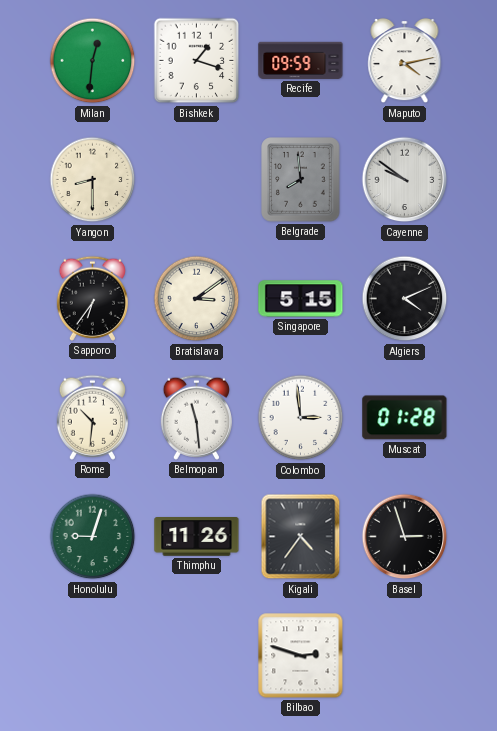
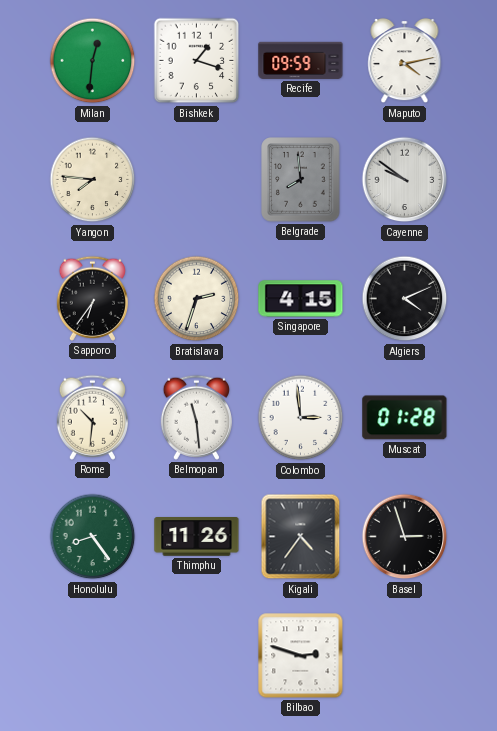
Yangon: 8:30 -> 7:46 (93, 180)
Bratislava: 3:09 -> 2:33 (197, 299)
Singapore: 5:15 -> 4:15 (301, 299)
Honolulu: 9:03 -> 8:24 (93, 537)
